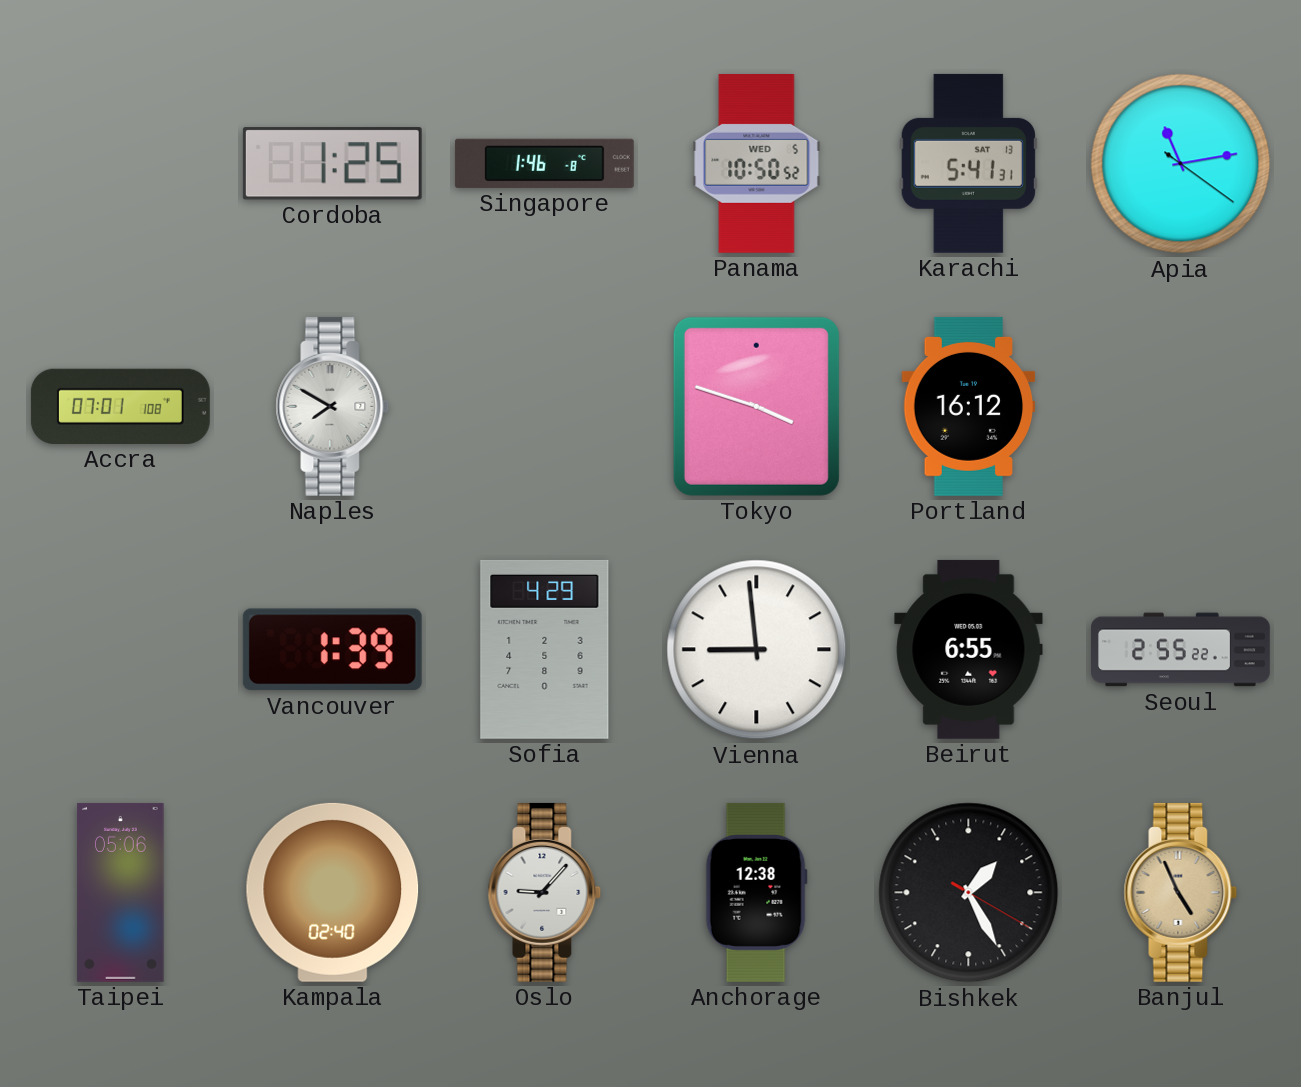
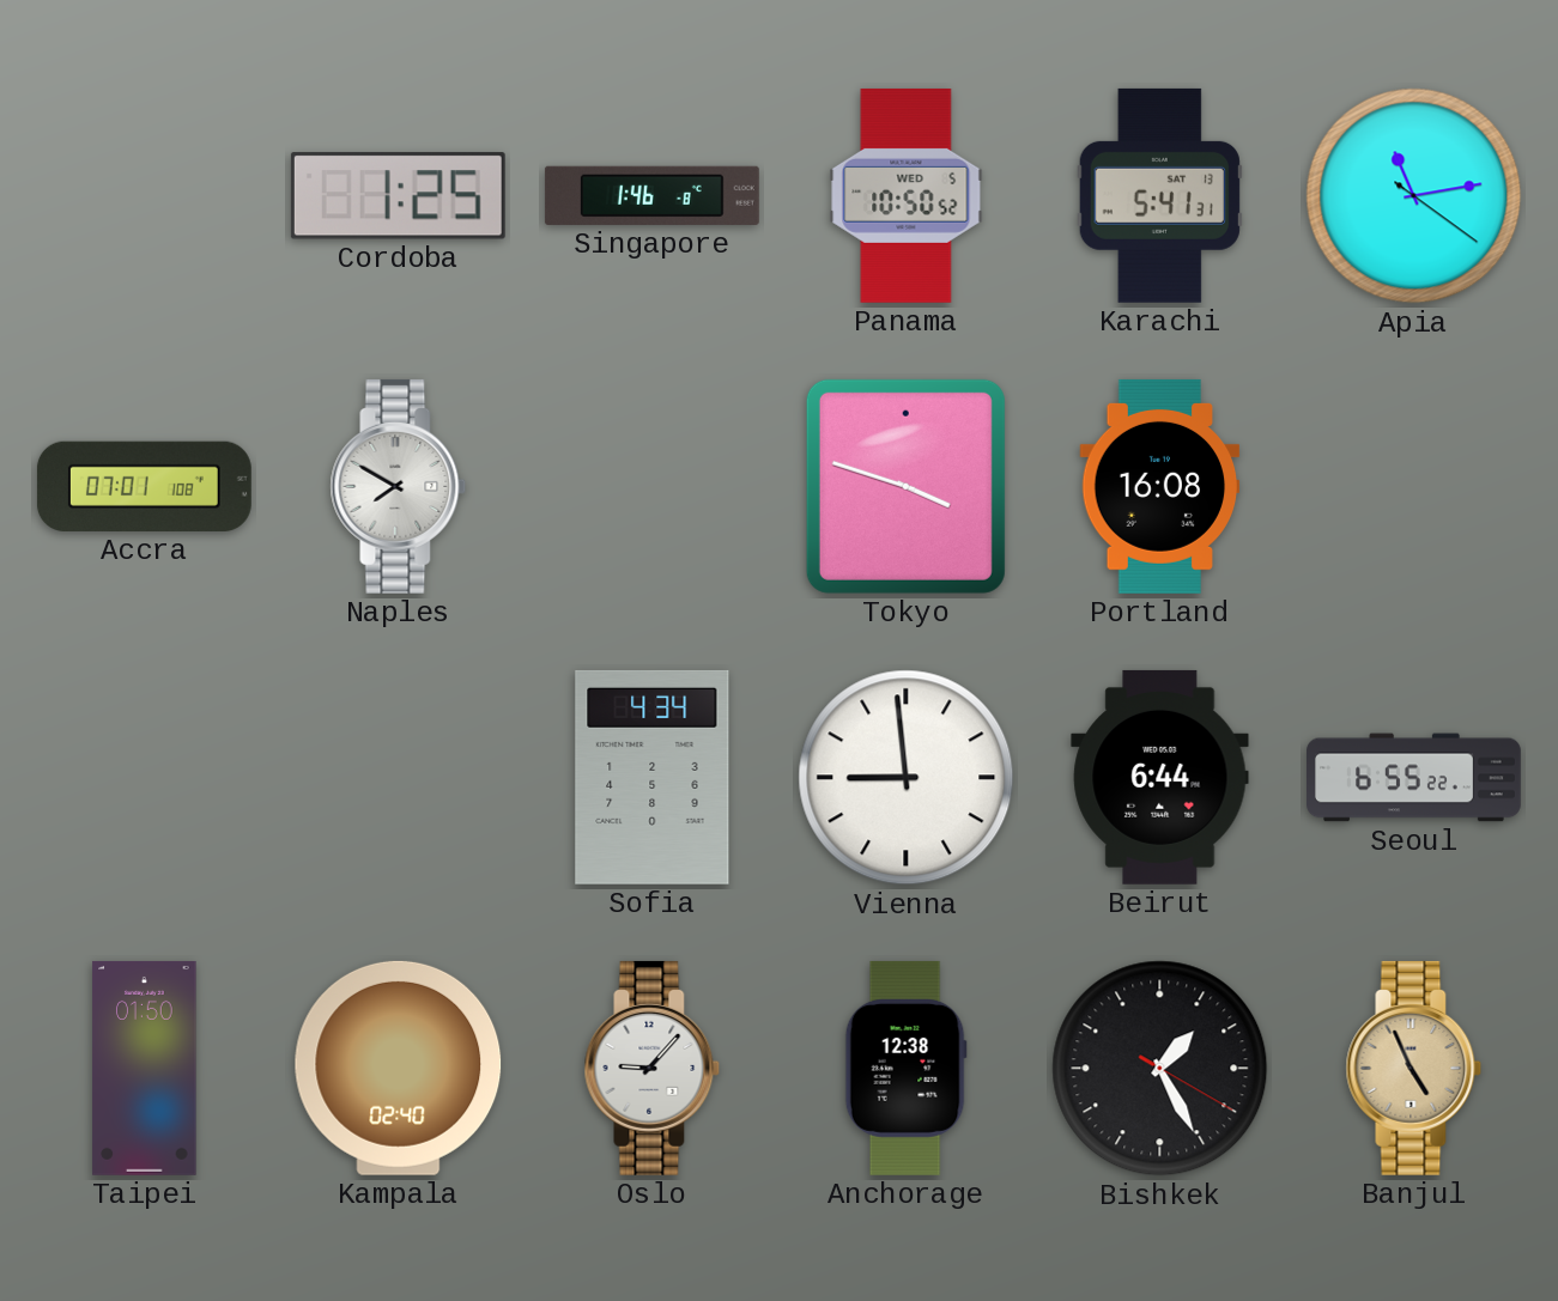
Portland: 16:12 -> 16:08 (1160, 486)
Vancouver: 1:39 -> none (332, 650)
Sofia: 4:29 -> 4:34 (653, 777)
Beirut: 6:55 -> 6:44 (1160, 777)
Seoul: 2:55 -> 6:55 (1414, 778)
Taipei: 05:06 -> 01:50 (145, 1068)
